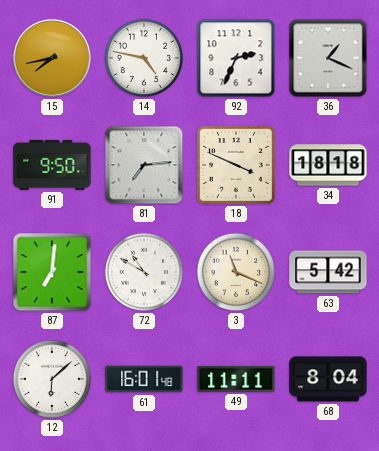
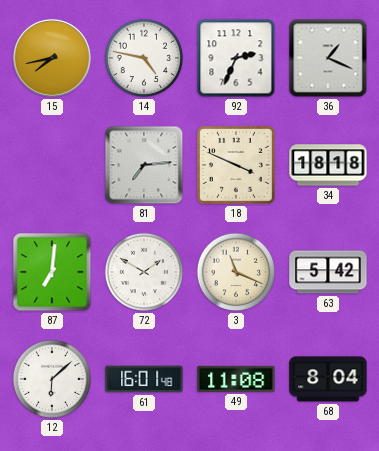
91: 9:50 -> none (52, 165)
72: 10:50 -> 1:50 (144, 272)
49: 11:11 -> 11:08 (236, 379)
